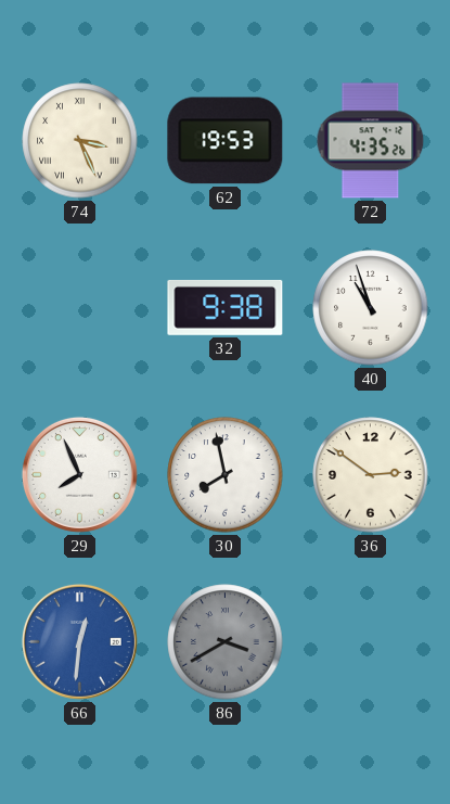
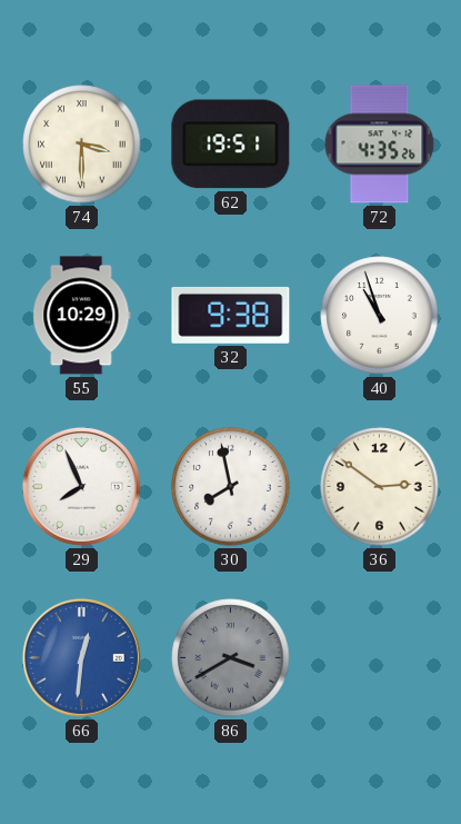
74: 3:26 -> 3:30 (82, 145)
62: 19:53 -> 19:51 (231, 145)
55: none -> 10:29 (82, 316)
